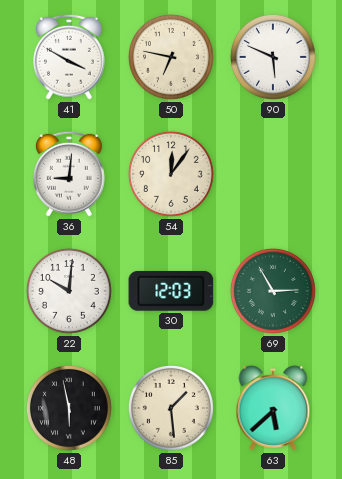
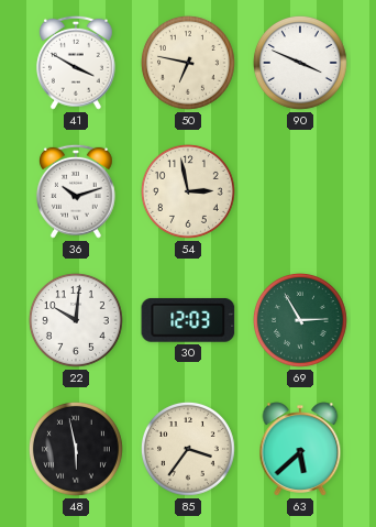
90: 5:49 -> 3:49 (300, 63)
36: 9:01 -> 10:12 (76, 191)
54: 12:06 -> 2:58 (188, 191)
85: 1:29 -> 3:36 (188, 449)
